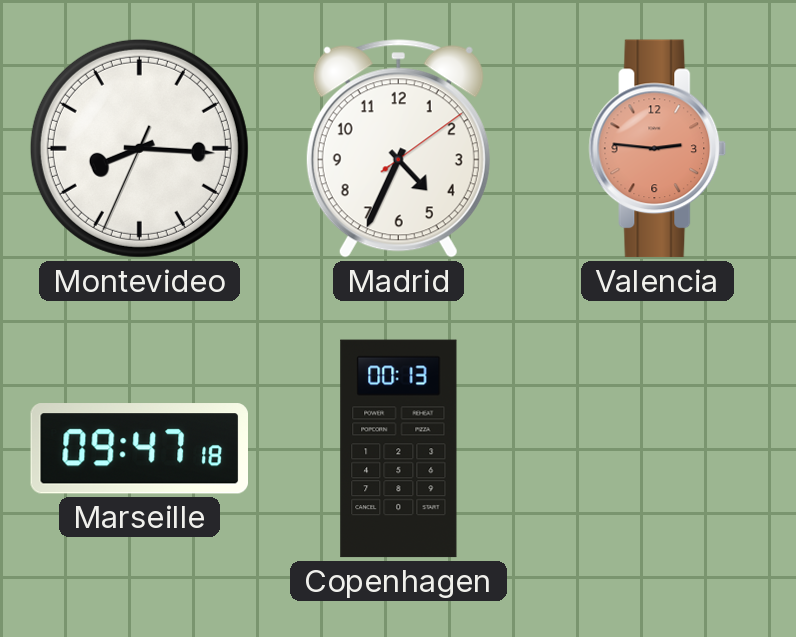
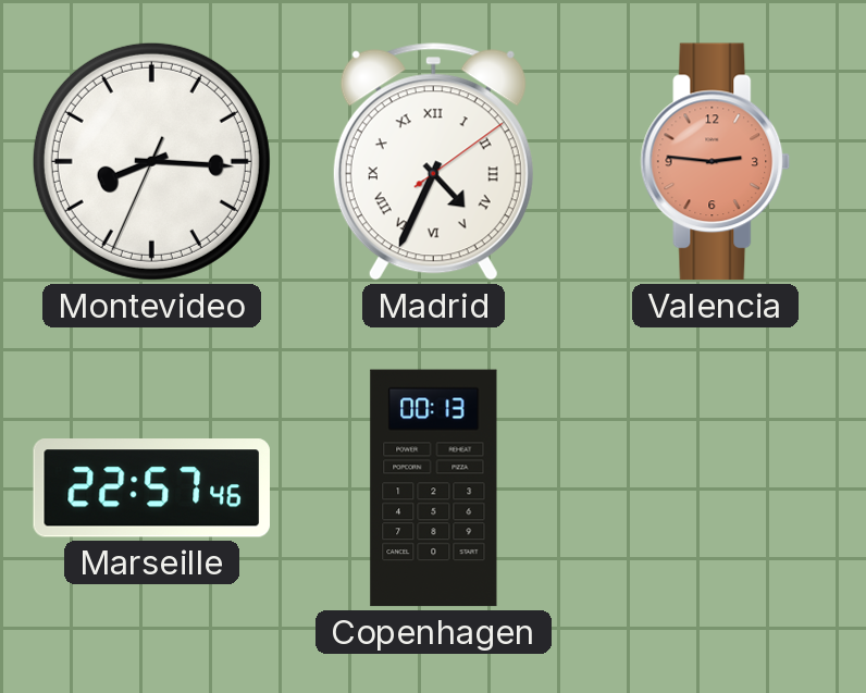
Madrid numerals: Arabic -> Roman (433, 162)
Marseille: 09:47 -> 22:57 (151, 488)
